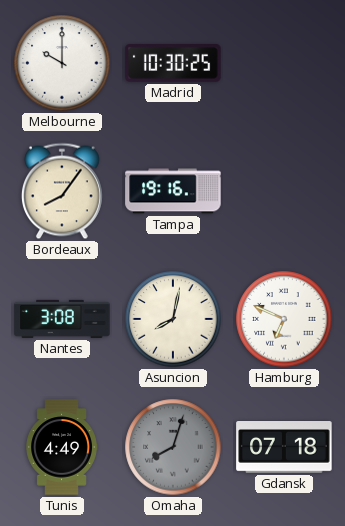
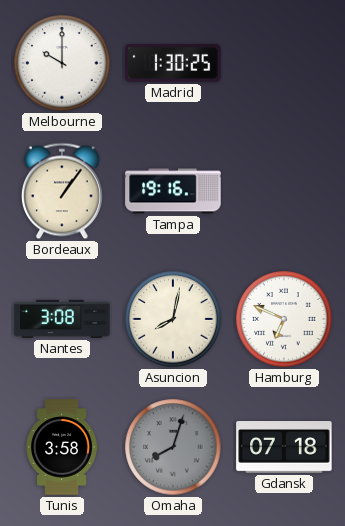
Madrid: 10:30 -> 1:30 (173, 63)
Bordeaux: 8:06 -> 1:06 (62, 191)
Tunis: 4:49 -> 3:58 (62, 447)
